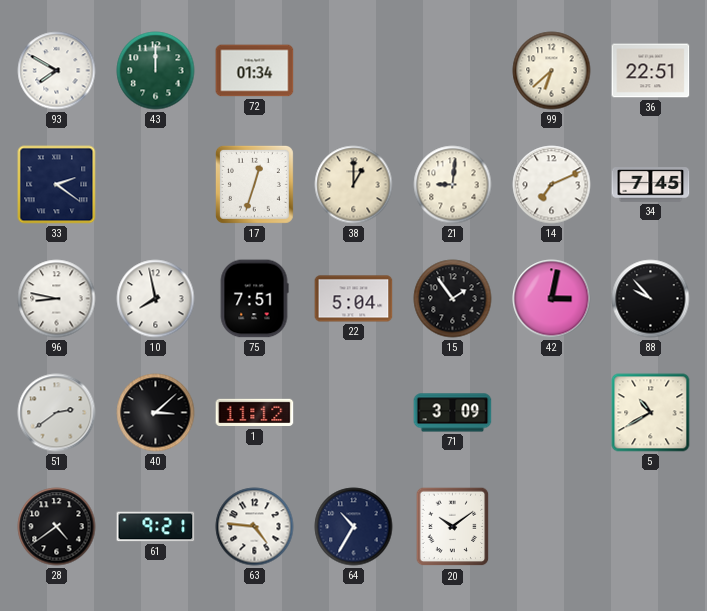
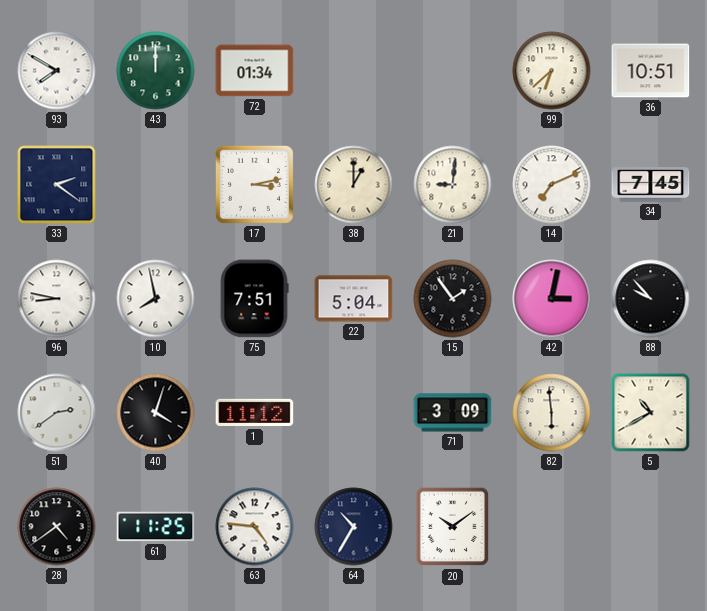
36: 22:51 -> 10:51 (651, 71)
17: 12:33 -> 3:13 (254, 184)
40: 3:08 -> 4:03 (156, 413)
82: none -> 5:59 (552, 413)
61: 9:21 -> 11:25 (156, 527)
